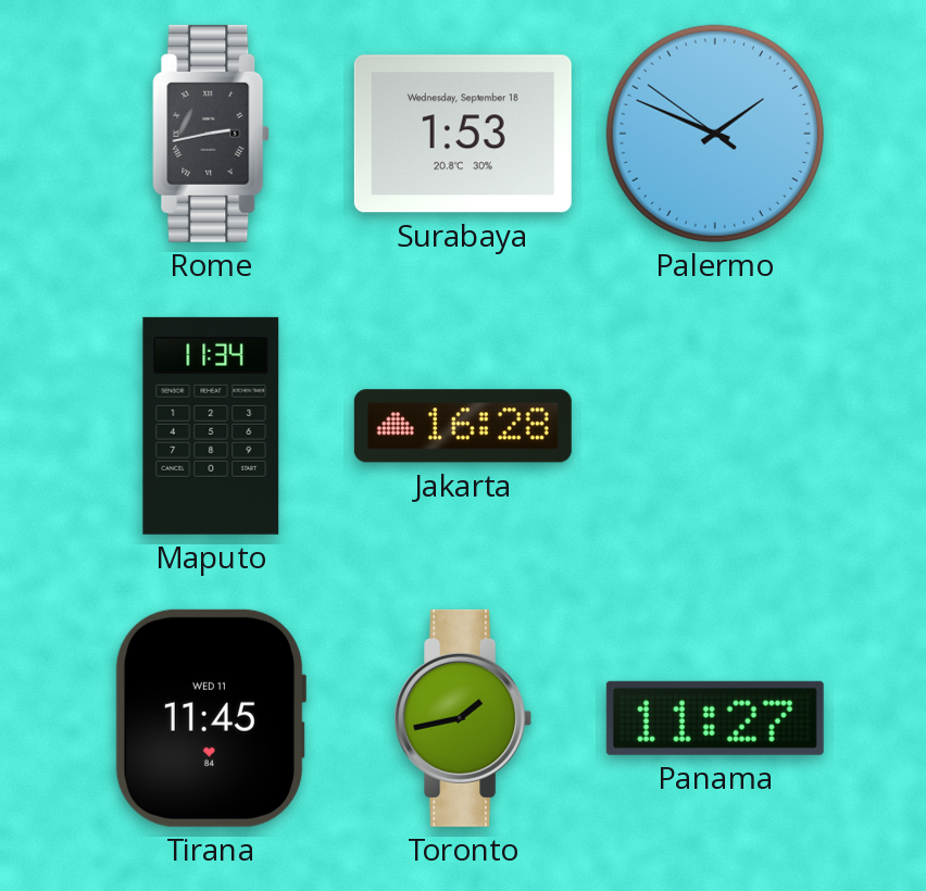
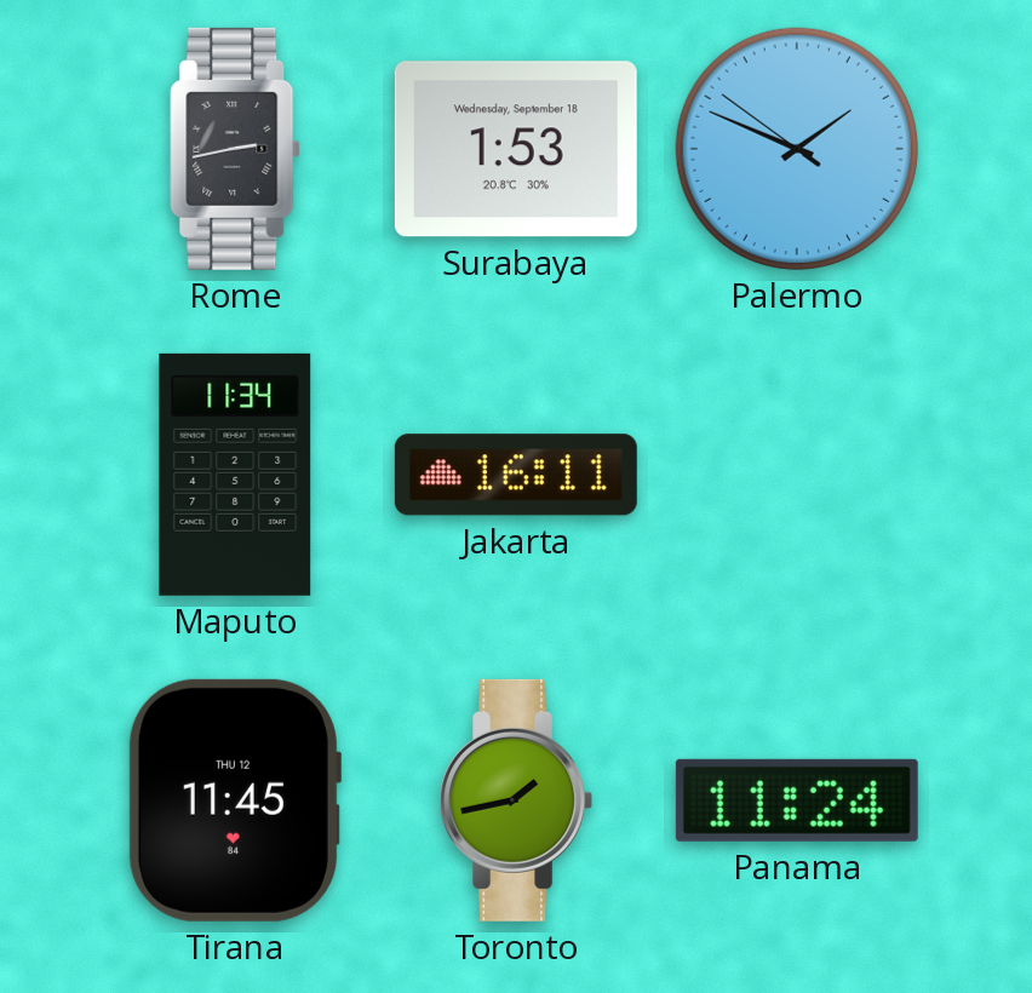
Jakarta: 16:28 -> 16:11 (516, 475)
Tirana date: WED 11 -> THU 12 (234, 800)
Panama: 11:27 -> 11:24 (797, 800)
